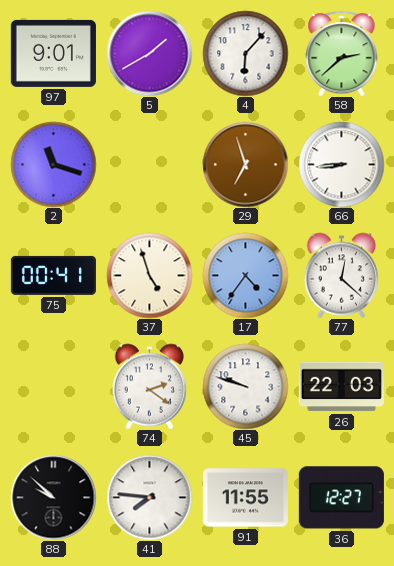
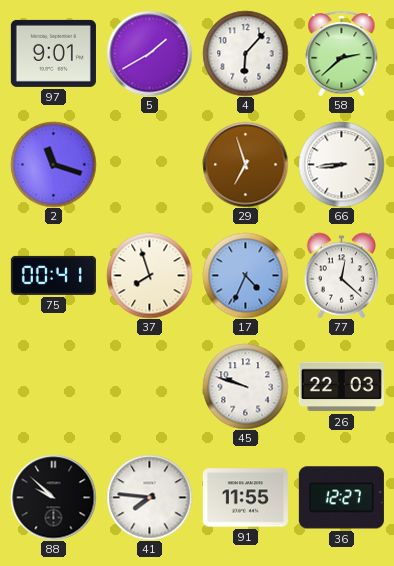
37: 4:57 -> 7:57 (149, 275)
17: 4:36 -> 4:34 (245, 275)
74: 2:21 -> none (150, 386)
